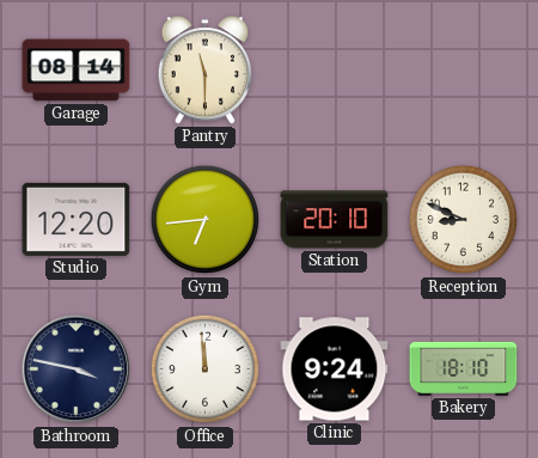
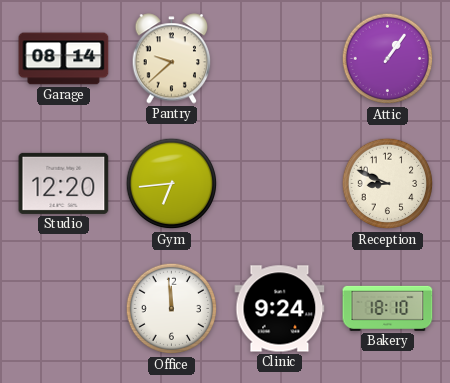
Pantry: 11:30 -> 9:38 (172, 59)
Attic: none -> 1:06 (388, 59)
Station: 20:10 -> none (335, 220)
Bathroom: 3:47 -> none (77, 370)
